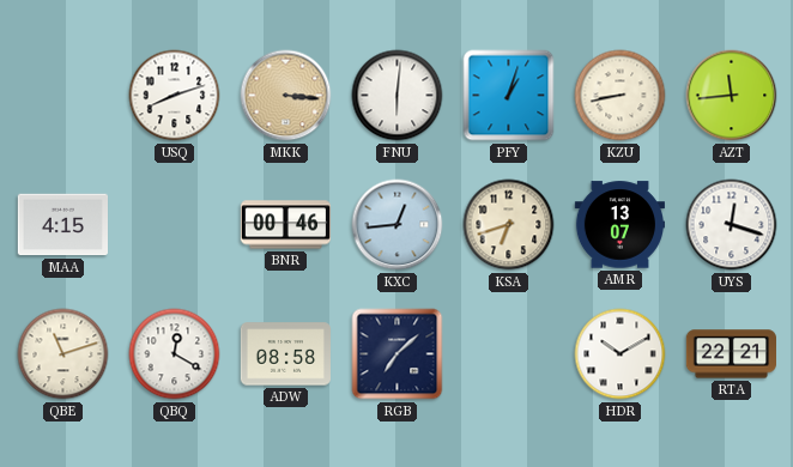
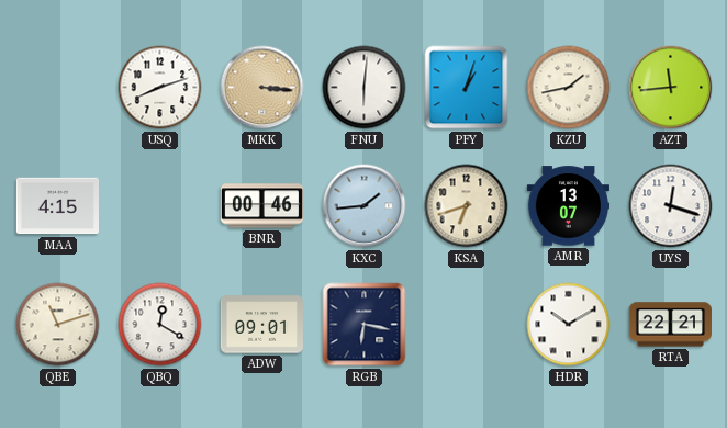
KZU: 8:43 -> 1:43 (569, 88)
KXC: 12:44 -> 1:44 (365, 206)
ADW: 08:58 -> 09:01 (261, 325)
RGB: 7:08 -> 6:17 (365, 325)
